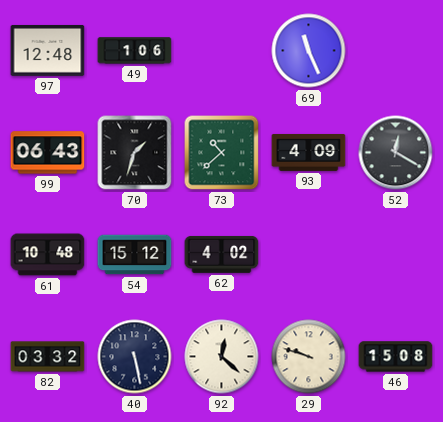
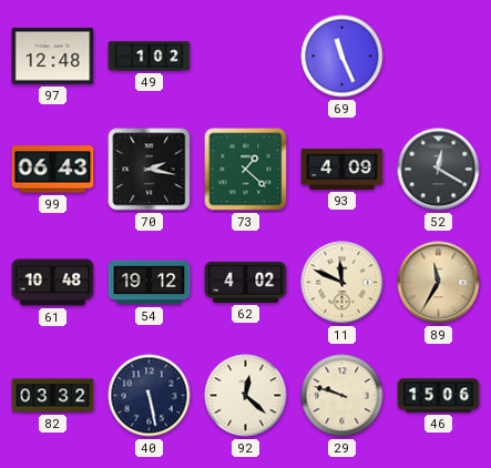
49: 1:06 -> 1:02 (150, 57)
70: 1:33 -> 2:17 (150, 170)
73: 10:38 -> 1:22 (246, 170)
54: 15:12 -> 19:12 (150, 283)
11: none -> 11:49 (342, 283)
89: none -> 11:35 (439, 283)
46: 15:08 -> 15:06 (439, 396)
